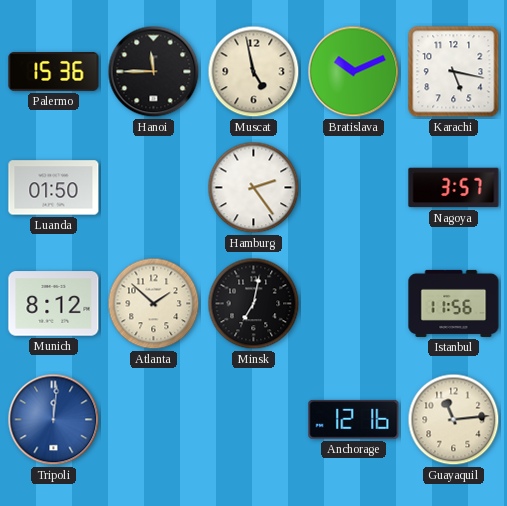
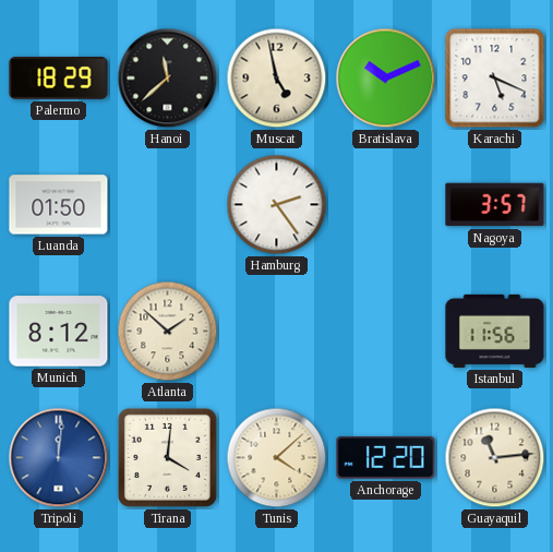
Palermo: 15:36 -> 18:29 (59, 79)
Hanoi: 11:45 -> 11:38 (168, 79)
Karachi: 5:17 -> 5:19 (495, 79)
Minsk: 7:02 -> none (254, 304)
Tirana: none -> 4:01 (167, 457)
Tunis: none -> 4:08 (277, 458)
Anchorage: 12:16 -> 12:20 (386, 457)
